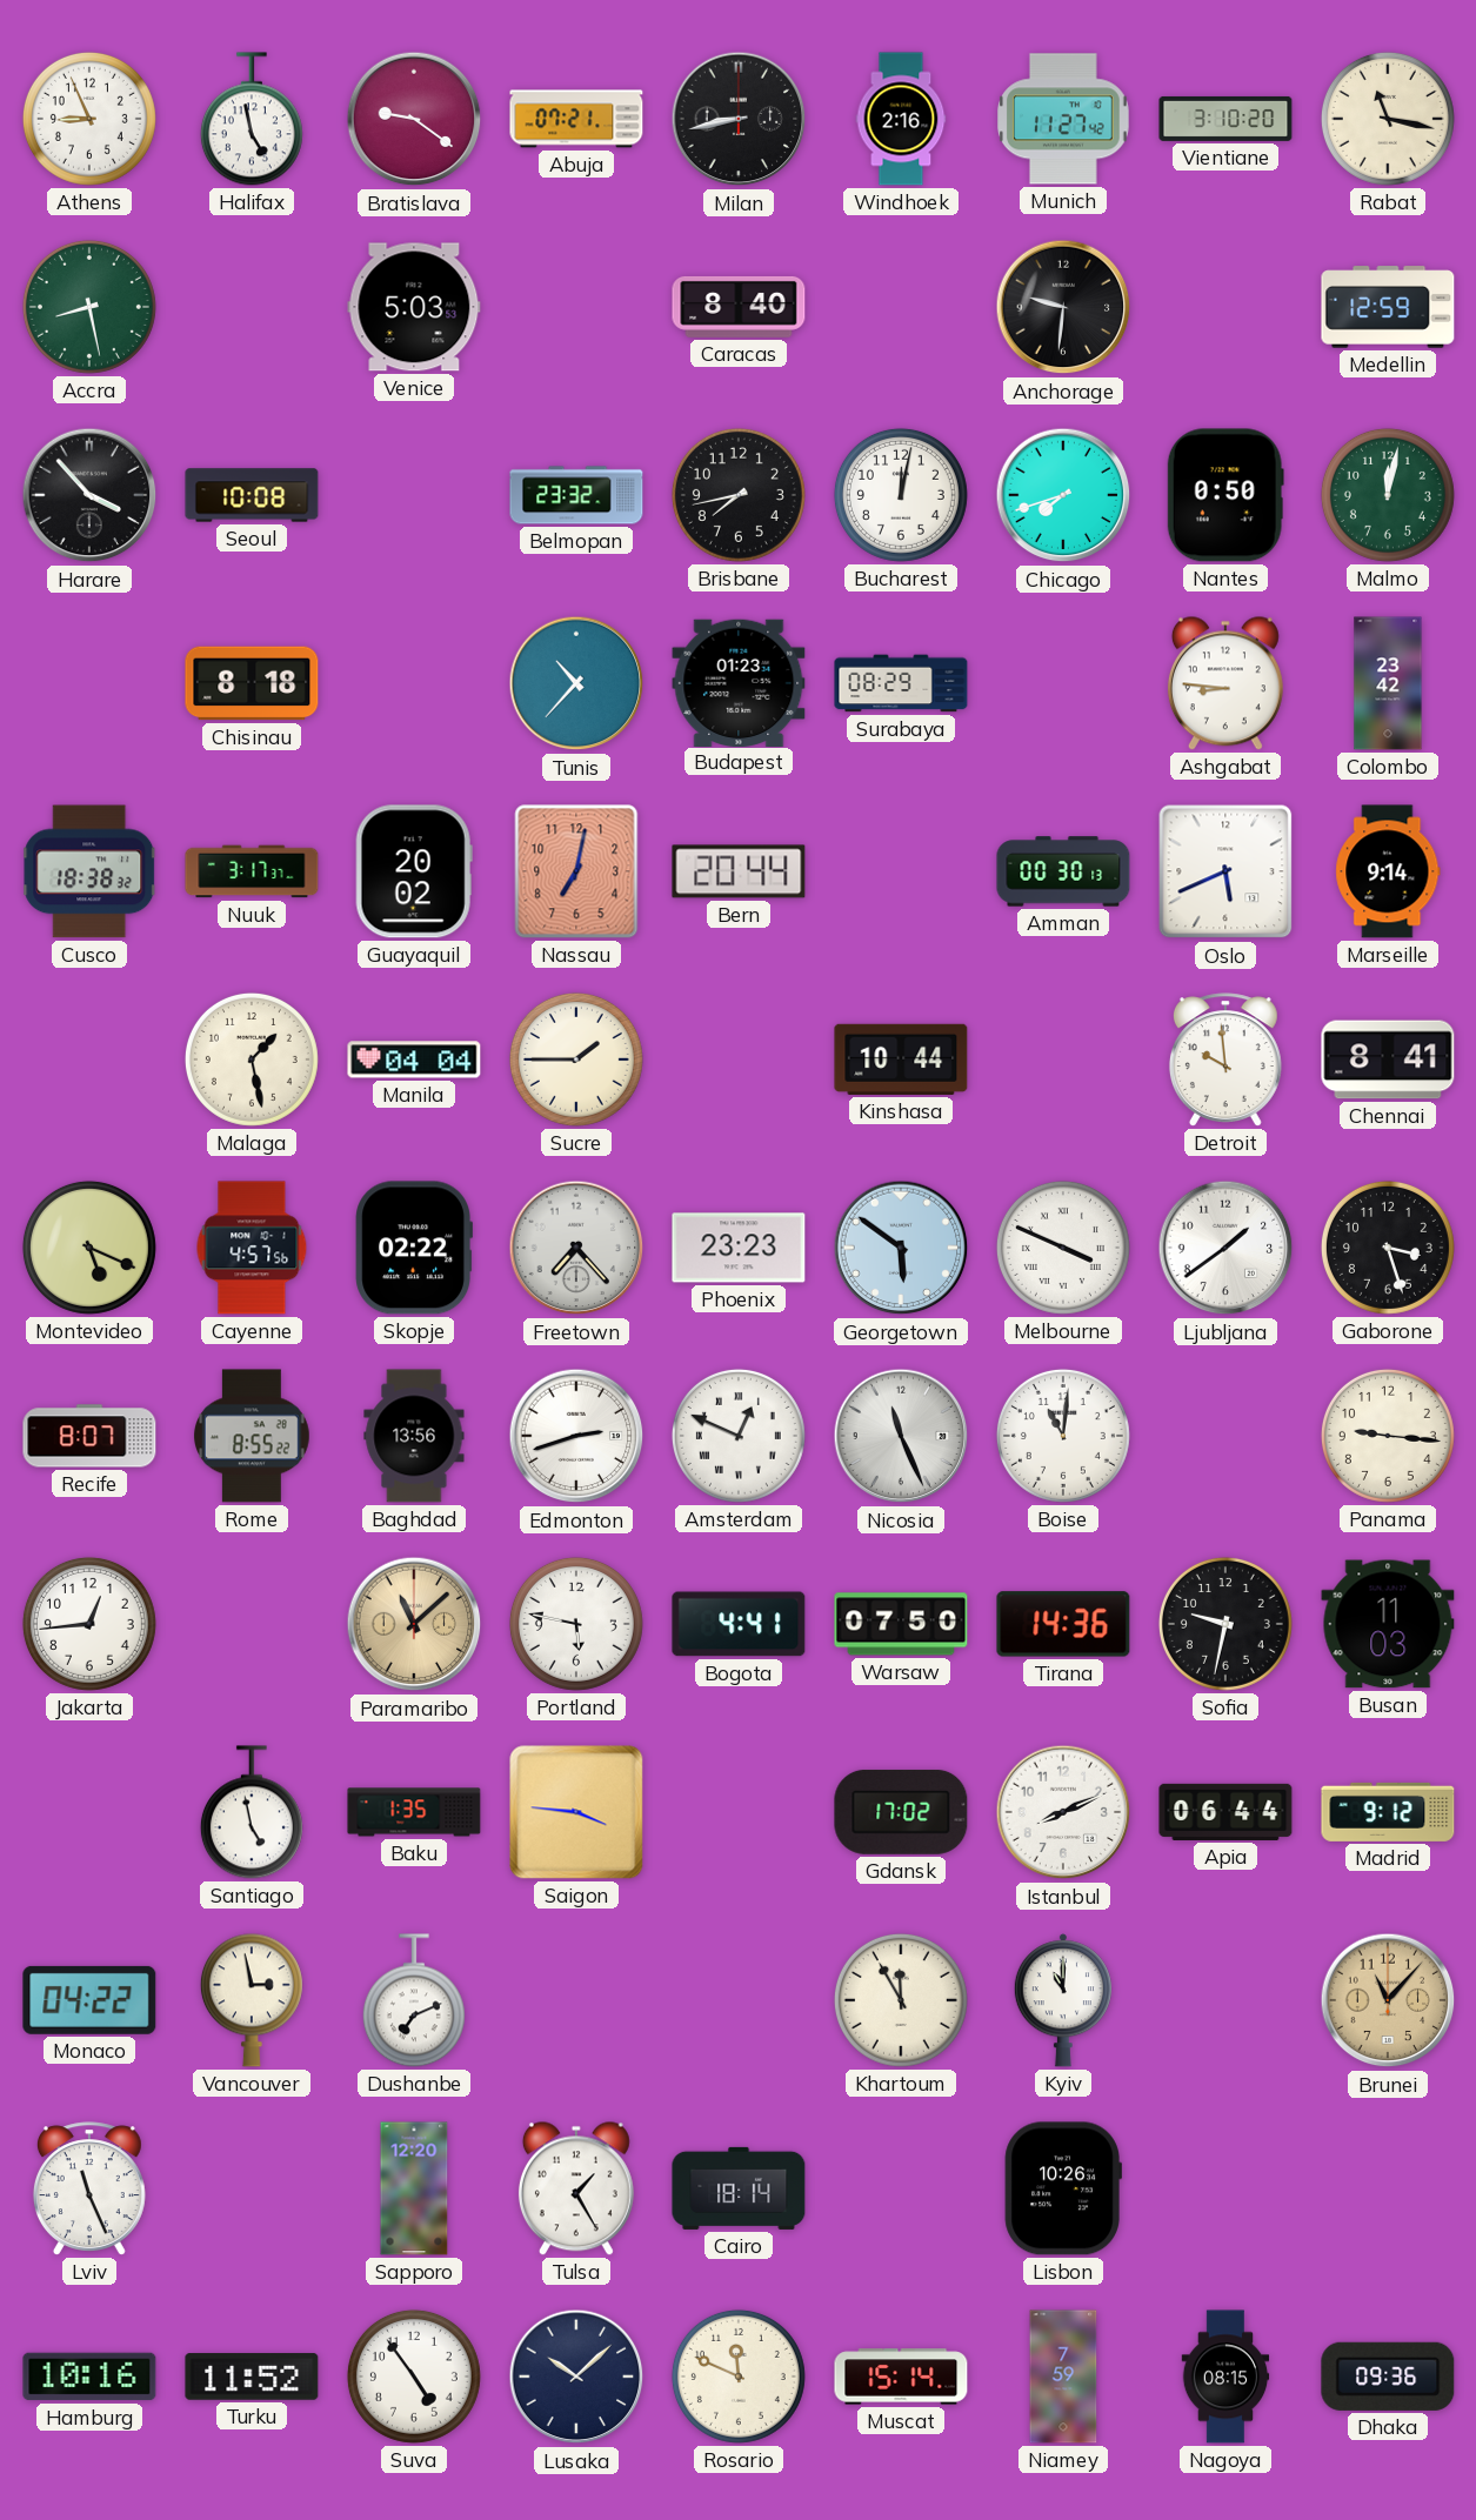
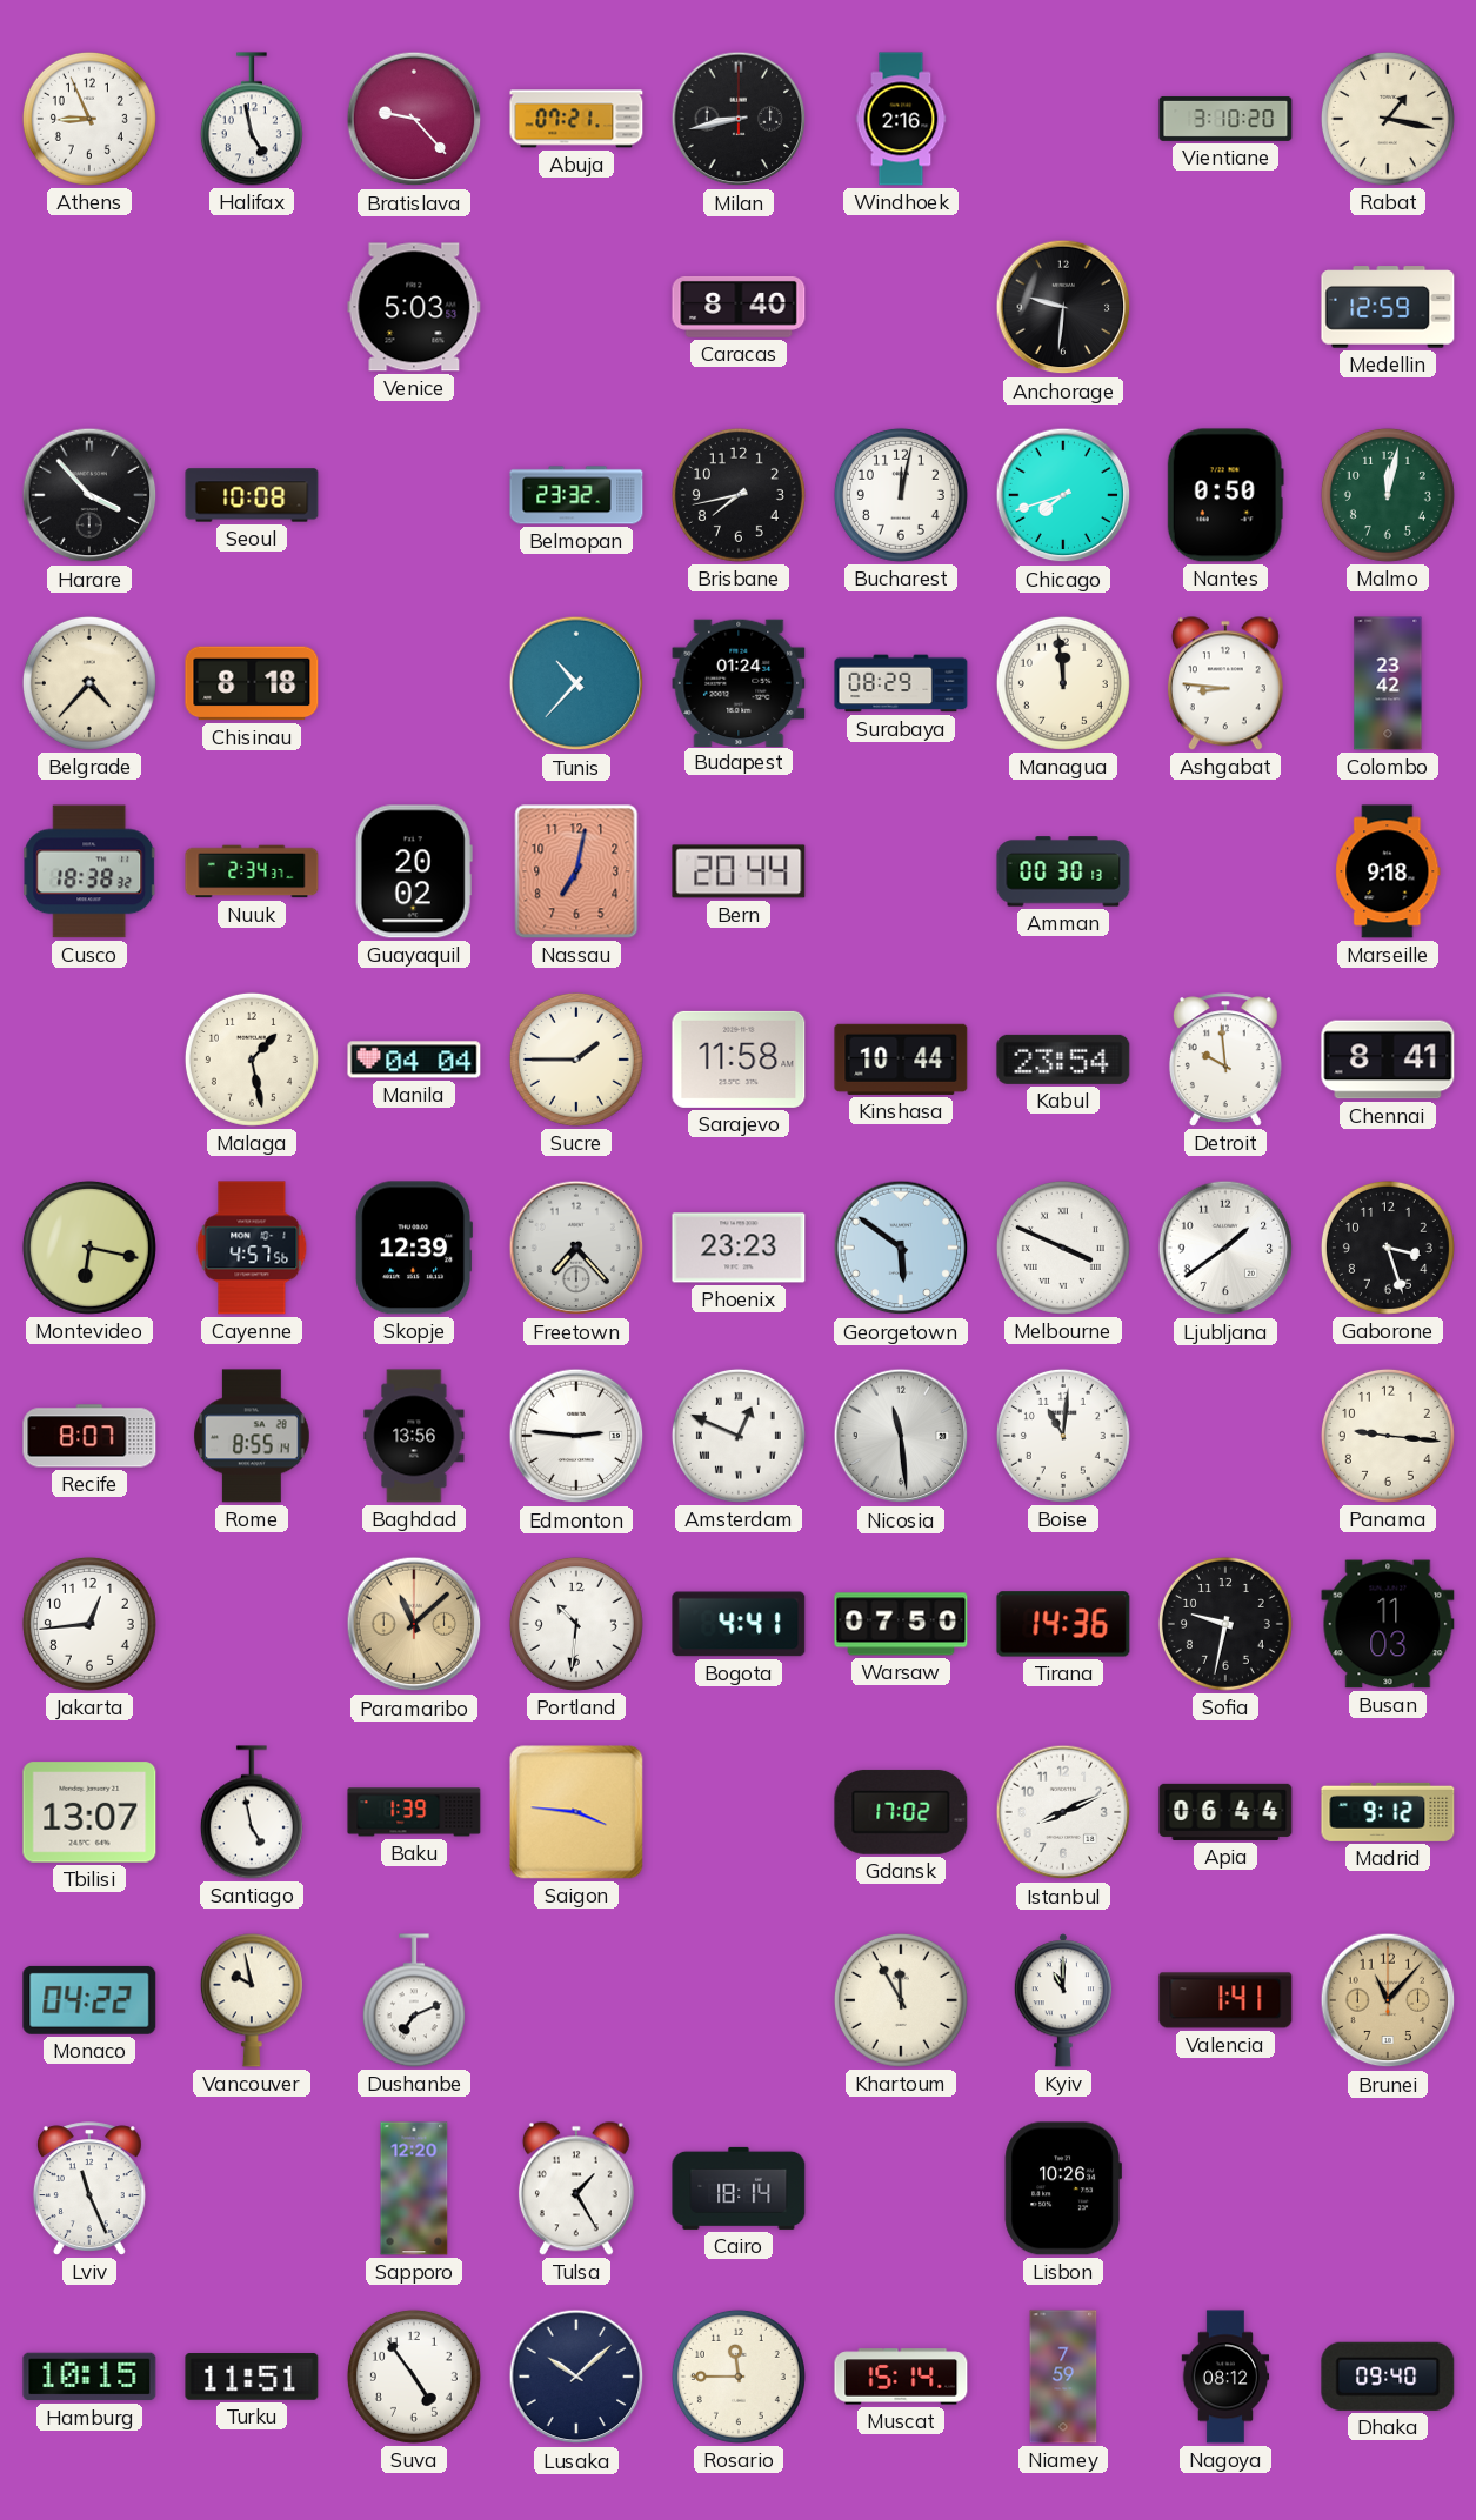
Bratislava: 9:21 -> 9:23 (414, 119)
Munich: 11:27 -> none (1064, 119)
Rabat: 11:17 -> 1:17 (1388, 119)
Accra: 8:28 -> none (89, 307)
Belgrade: none -> 4:37 (89, 683)
Budapest: 01:23 -> 01:24 (739, 682)
Managua: none -> 11:59 (1063, 683)
Nuuk: 3:17 -> 2:34 (252, 871)
Oslo: 5:41 -> none (1225, 871)
Marseille: 9:14 -> 9:18 (1388, 871)
Sarajevo: none -> 11:58 (739, 1060)
Kabul: none -> 23:54 (1063, 1060)
Montevideo: 5:19 -> 6:17 (89, 1248)
Skopje: 02:22 -> 12:39 (414, 1248)
Rome: 8:55:22 -> 8:55:14 (253, 1436)
Edmonton: 2:42 -> 2:46 (576, 1436)
Nicosia: 11:26 -> 11:29 (901, 1436)
Portland: 5:47 -> 10:31 (576, 1624)
Tbilisi: none -> 13:07 (89, 1812)
Baku: 1:35 -> 1:39 (414, 1812)
Vancouver: 2:58 -> 9:58 (252, 2000)
Valencia: none -> 1:41 (1225, 2000)
Hamburg: 10:16 -> 10:15 (89, 2377)
Turku: 11:52 -> 11:51 (252, 2377)
Rosario: 11:49 -> 11:45 (739, 2377)
Nagoya: 08:15 -> 08:12 (1225, 2377)
Dhaka: 09:36 -> 09:40 (1388, 2377)
